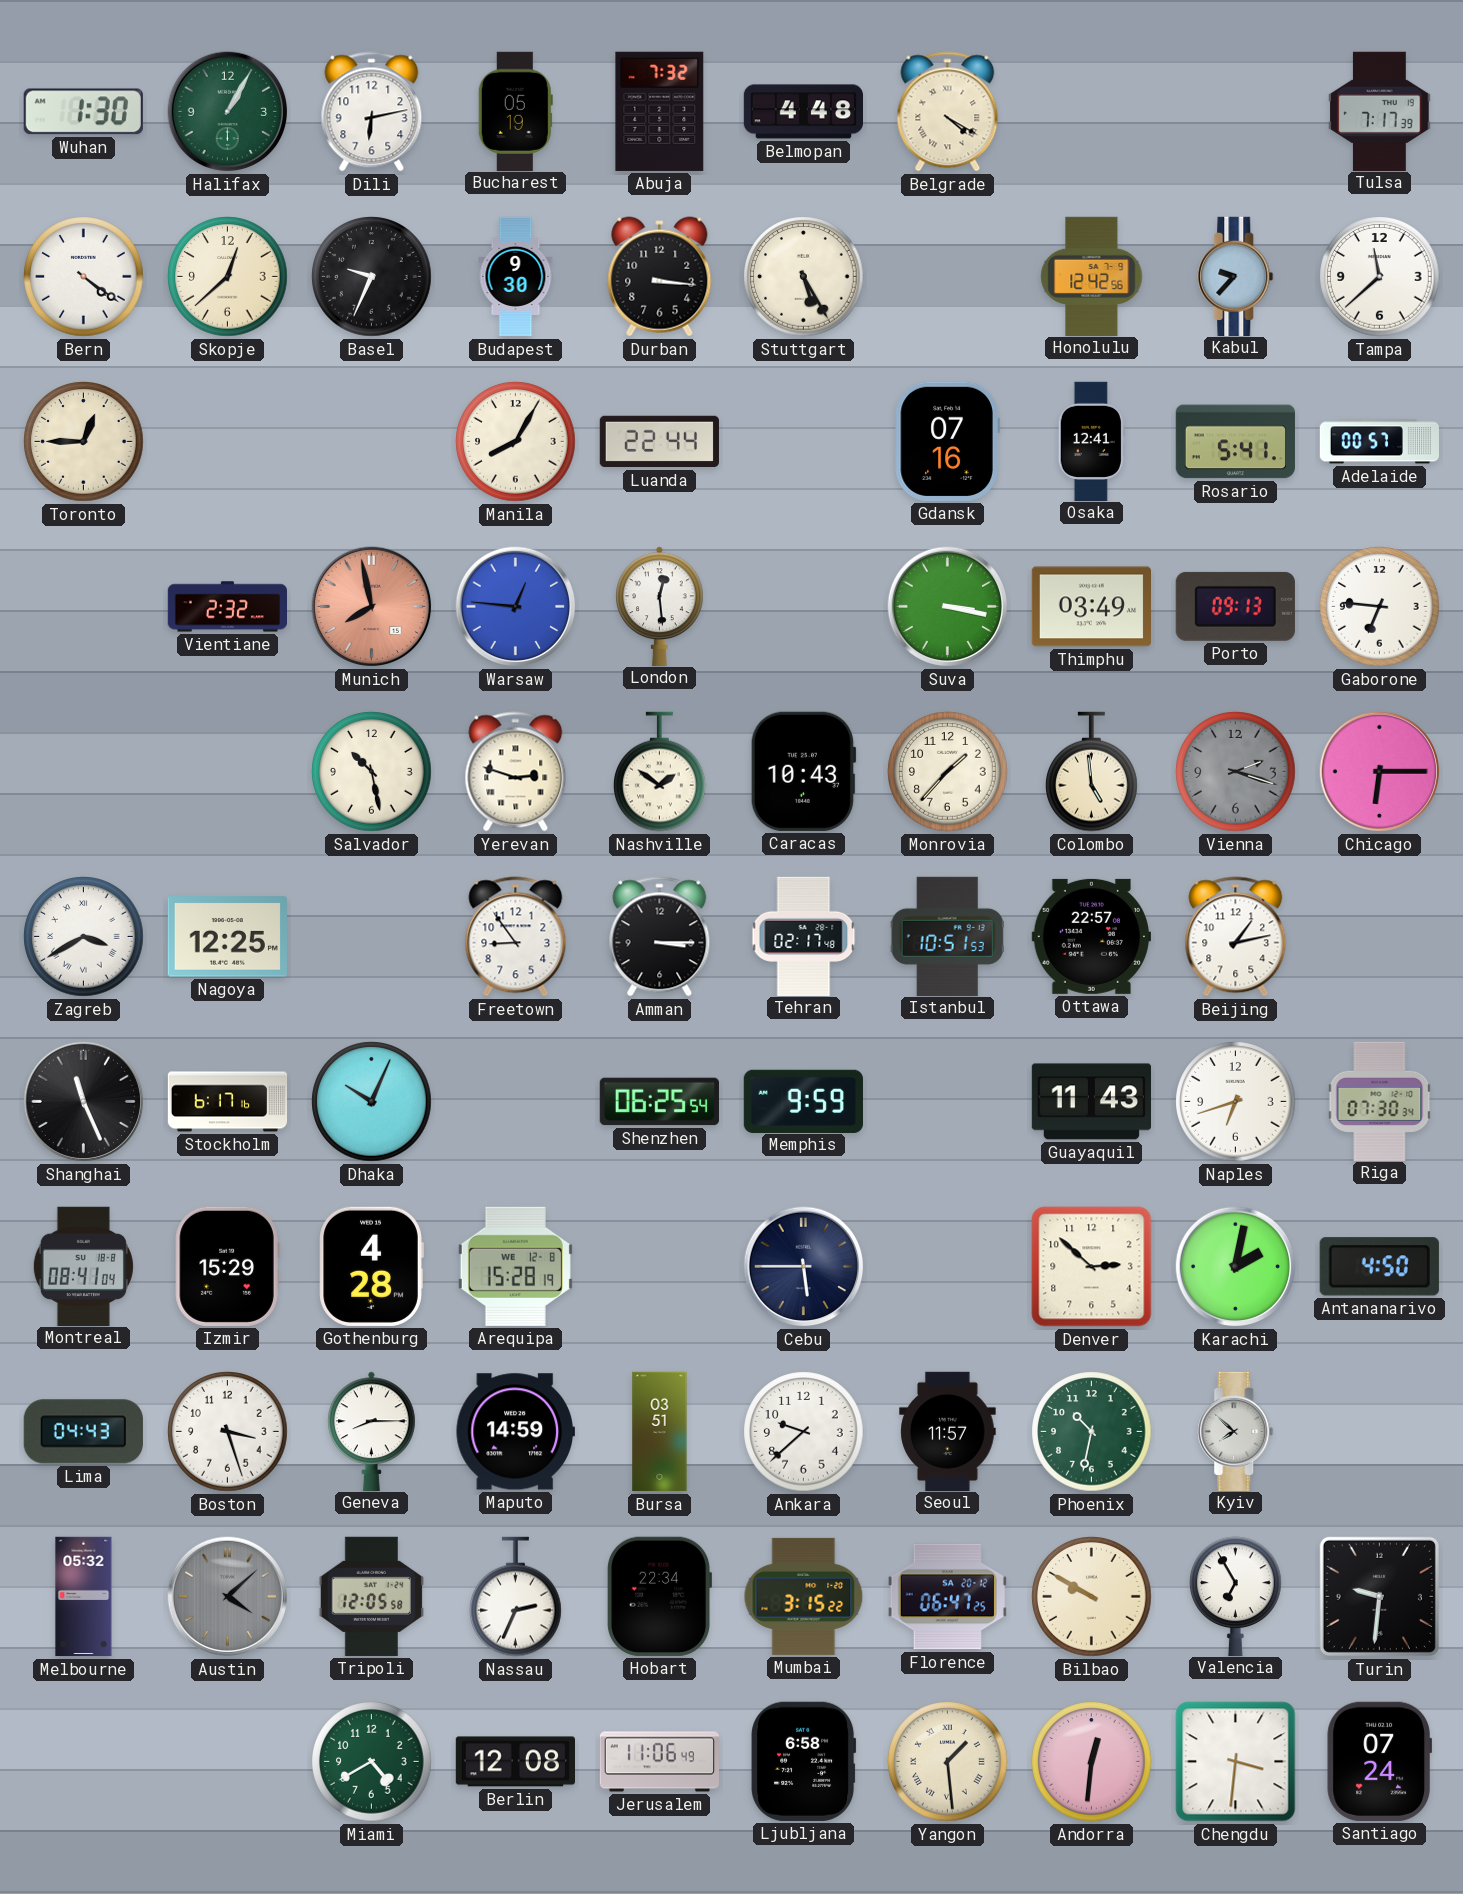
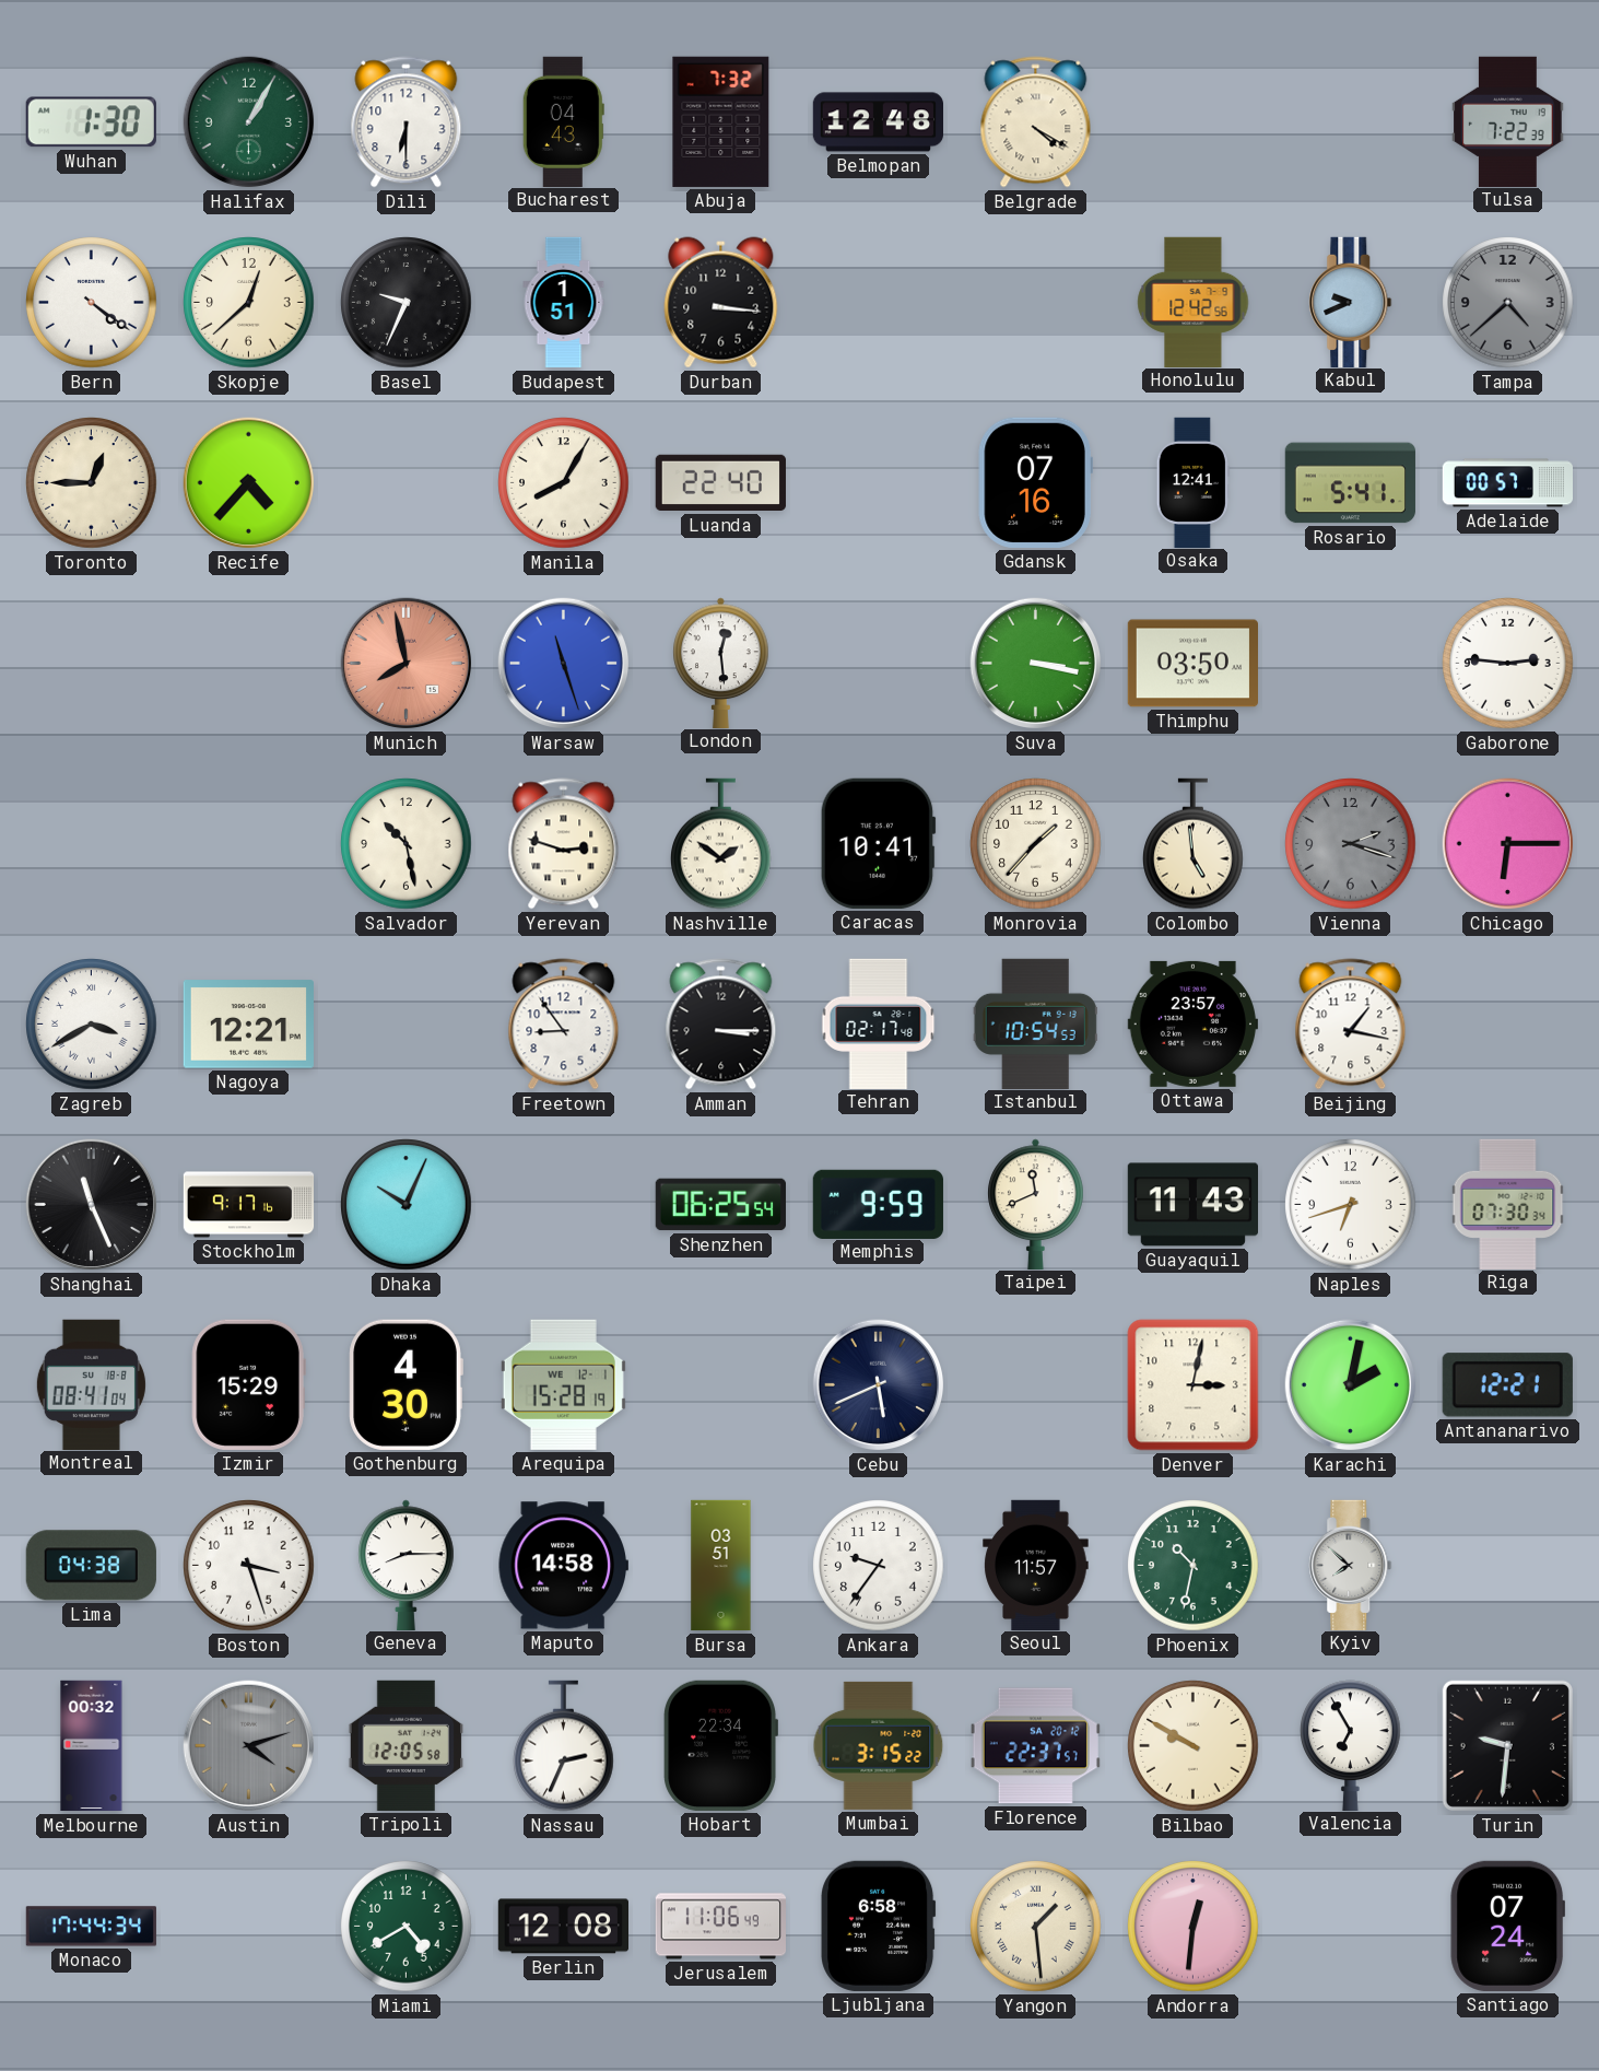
Dili: 6:13 -> 6:30 (407, 122)
Bucharest: 05:19 -> 04:43 (563, 121)
Belmopan: 4:48 -> 12:48 (878, 122)
Tulsa: 7:17 -> 7:22 (1508, 121)
Budapest: 9:30 -> 1:51 (564, 303)
Stuttgart: 5:25 -> none (804, 277)
Kabul: 9:37 -> 9:41 (1351, 302)
Tampa: 11:38 -> 4:38 (1508, 303)
Tampa dial: white -> grey (1508, 303)
Recife: none -> 4:37 (249, 483)
Luanda: 22:44 -> 22:40 (720, 483)
Vientiane: 2:32 -> none (227, 607)
Warsaw: 12:46 -> 11:27 (564, 664)
Thimphu: 03:49 -> 03:50 (1192, 664)
Porto: 09:13 -> none (1235, 606)
Gaborone: 6:46 -> 2:46 (1508, 664)
Caracas: 10:43 -> 10:41 (878, 843)
Nagoya: 12:25 -> 12:21 (248, 1025)
Istanbul: 10:51 -> 10:54 (1035, 1023)
Ottawa: 22:57 -> 23:57 (1192, 1023)
Beijing: 1:13 -> 1:17 (1351, 1025)
Stockholm: 6:17 -> 9:17 (249, 1205)
Taipei: none -> 11:41 (1036, 1204)
Gothenburg: 4:28 -> 4:30 (405, 1384)
Arequipa date: WE 12-8 -> WE 12-1 (563, 1384)
Cebu: 5:45 -> 5:41 (879, 1385)
Denver: 2:52 -> 3:02 (1194, 1385)
Antananarivo: 4:50 -> 12:21 (1507, 1385)
Lima: 04:43 -> 04:38 (91, 1566)
Maputo: 14:59 -> 14:58 (563, 1566)
Ankara: 9:38 -> 9:36 (879, 1566)
Melbourne: 05:32 -> 00:32 (92, 1746)
Austin: 4:08 -> 4:12 (249, 1746)
Florence: 06:47 -> 22:37 (1035, 1746)
Monaco: none -> 17:44 (91, 1927)
Chengdu: 3:31 -> none (1236, 1762)
